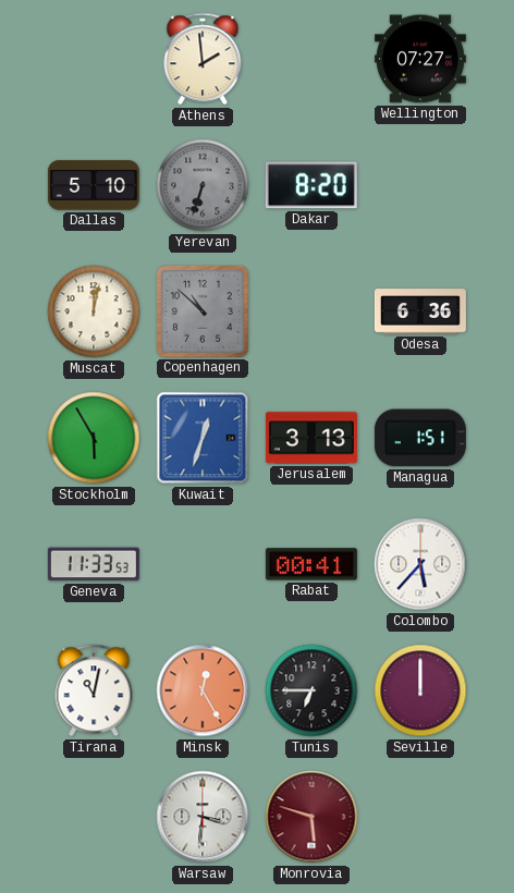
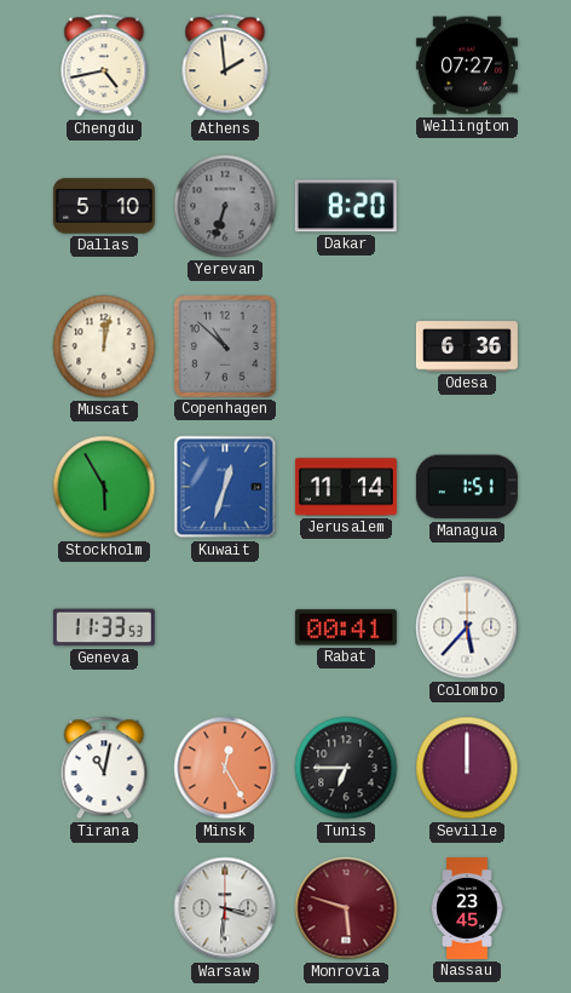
Chengdu: none -> 4:43 (104, 65)
Jerusalem: 3:13 -> 11:14 (346, 487)
Nassau: none -> 23:45 (467, 908)
